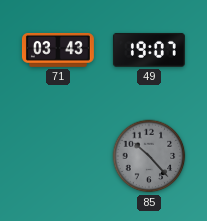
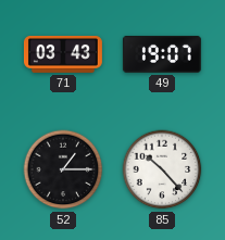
52: none -> 1:15 (63, 169)
85 dial: grey -> white (162, 169)
